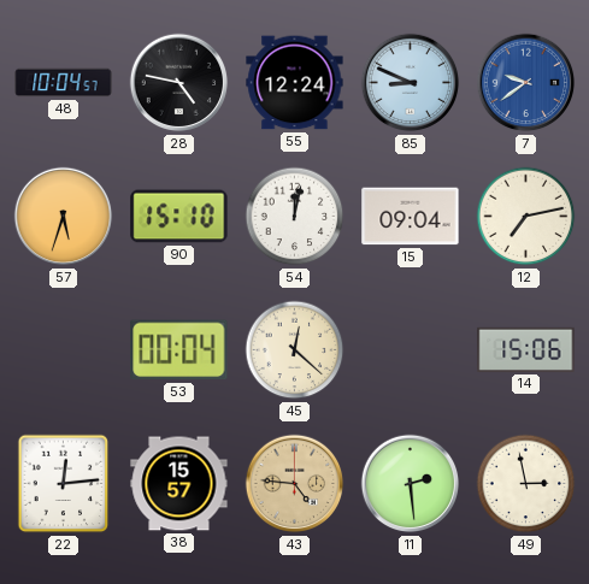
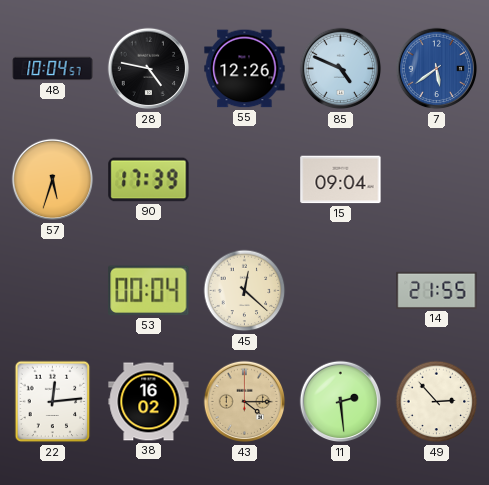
55: 12:24 -> 12:26 (245, 69)
85: 8:49 -> 4:49 (341, 69)
7: 9:39 -> 5:39 (437, 69)
90: 15:10 -> 17:39 (149, 180)
54: 12:02 -> none (295, 217)
12: 7:13 -> none (526, 217)
14: 15:06 -> 21:55 (437, 290)
38: 15:57 -> 16:02 (149, 402)
43: 4:46 -> 4:15 (245, 402)
49: 2:58 -> 2:53 (437, 402)
